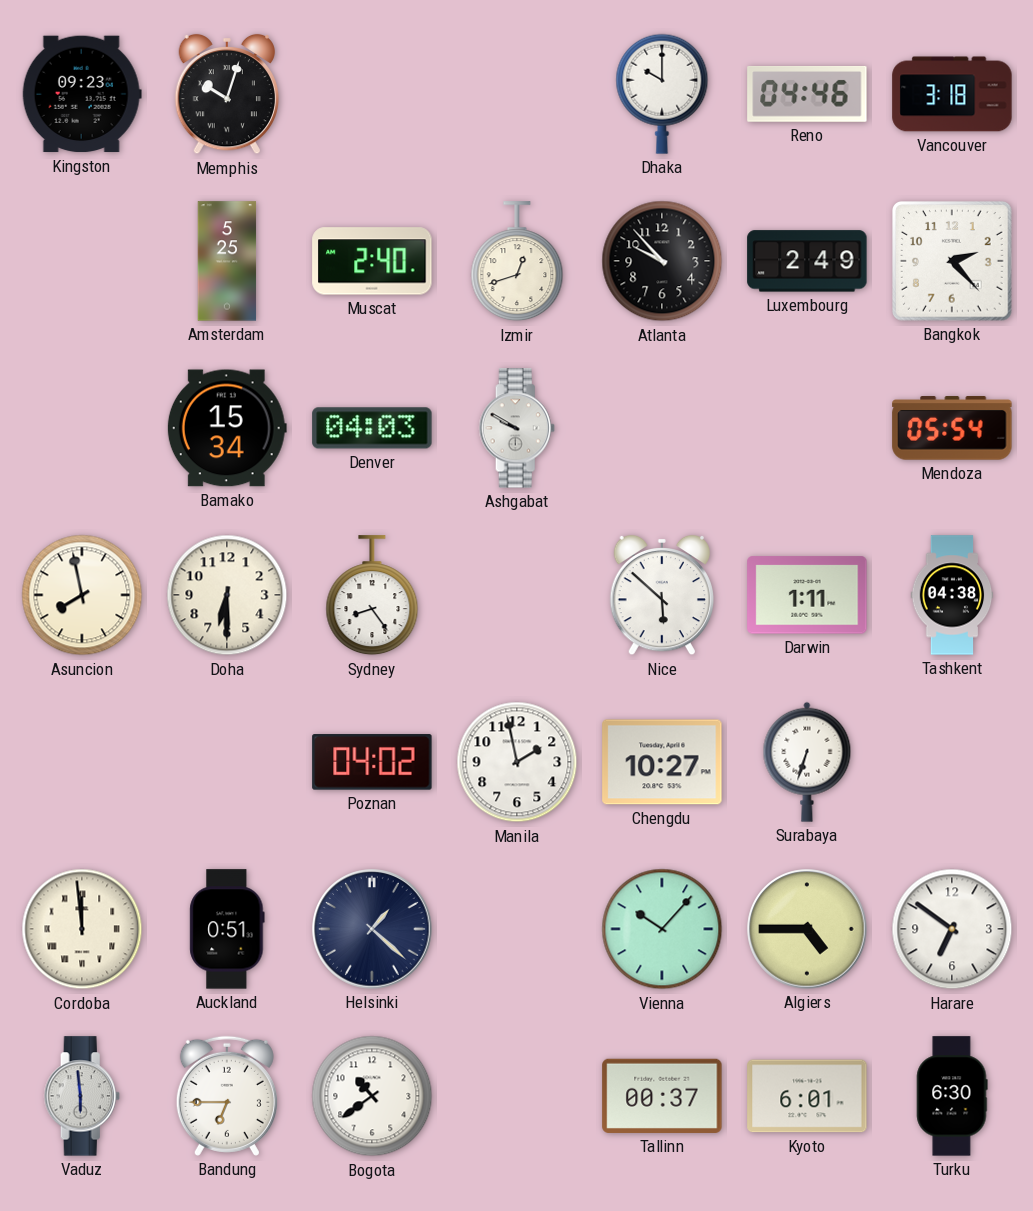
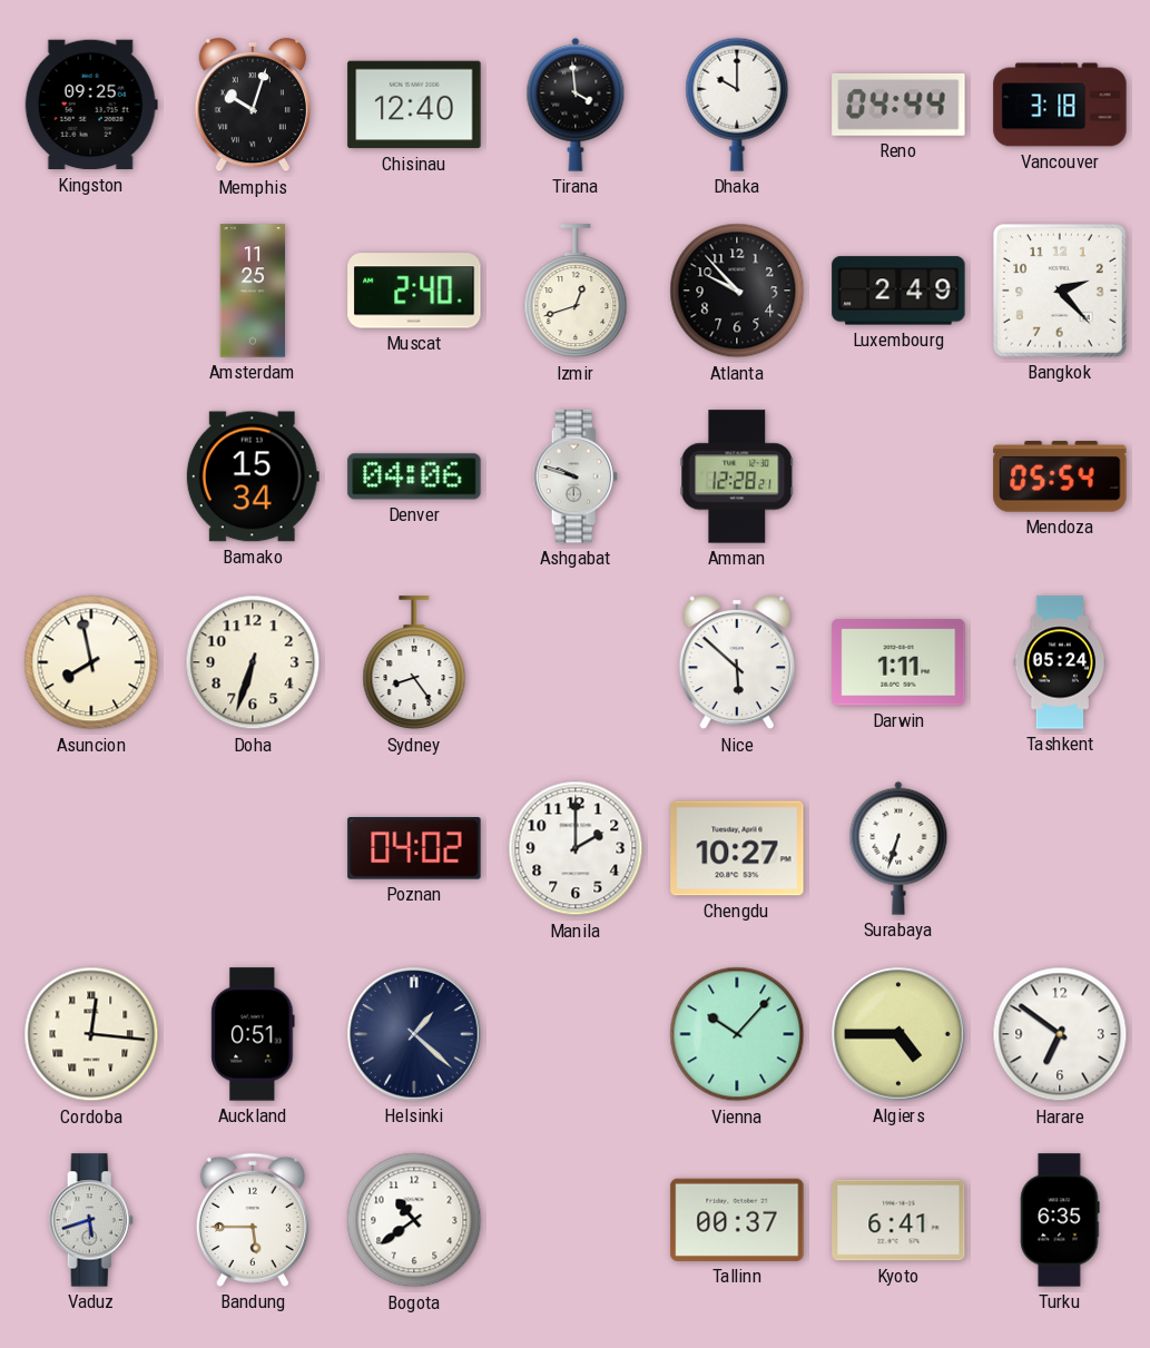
Kingston: 09:23 -> 09:25 (91, 105)
Chisinau: none -> 12:40 (414, 105)
Tirana: none -> 3:59 (576, 105)
Reno: 04:46 -> 04:44 (898, 105)
Amsterdam: 5:25 -> 11:25 (253, 291)
Denver: 04:03 -> 04:06 (414, 476)
Ashgabat: 9:50 -> 9:48 (576, 476)
Amman: none -> 12:28 (737, 476)
Doha: 6:30 -> 6:33 (253, 662)
Tashkent: 04:38 -> 05:24 (1060, 662)
Manila: 1:58 -> 2:00 (576, 848)
Cordoba: 11:59 -> 12:16 (91, 1034)
Vaduz: 5:59 -> 5:42 (91, 1220)
Bandung: 6:45 -> 5:45 (253, 1220)
Kyoto: 6:01 -> 6:41 (898, 1220)
Turku: 6:30 -> 6:35 (1060, 1220)
